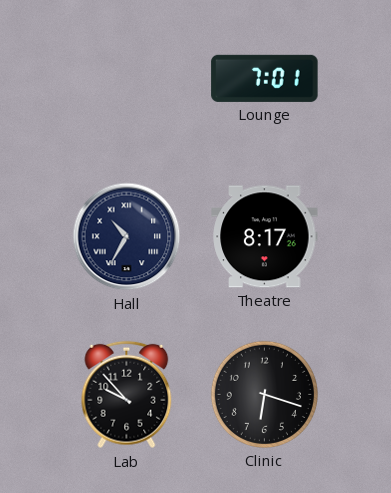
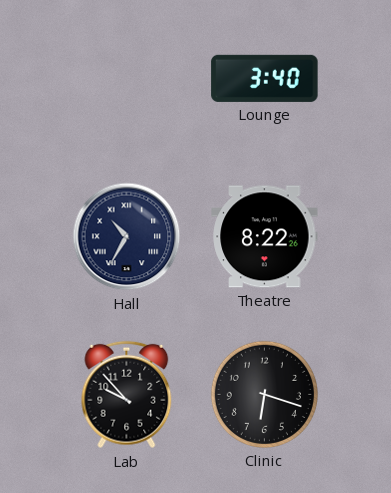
Lounge: 7:01 -> 3:40 (265, 78)
Theatre: 8:17 -> 8:22 (265, 237)
